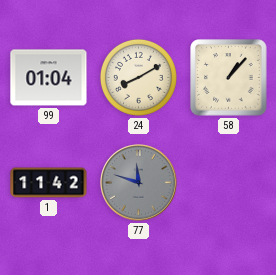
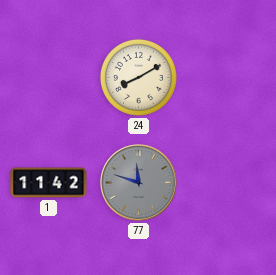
99: 01:04 -> none (49, 78)
58: 1:07 -> none (229, 78)
